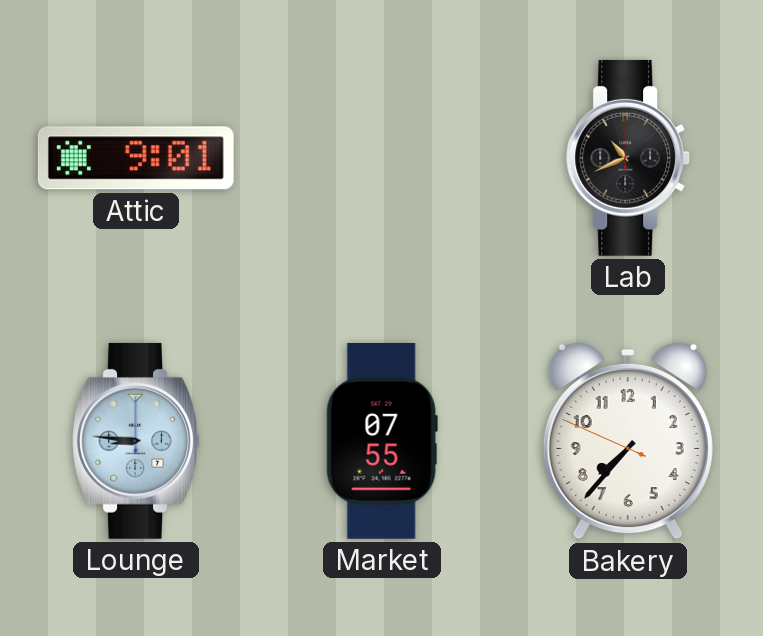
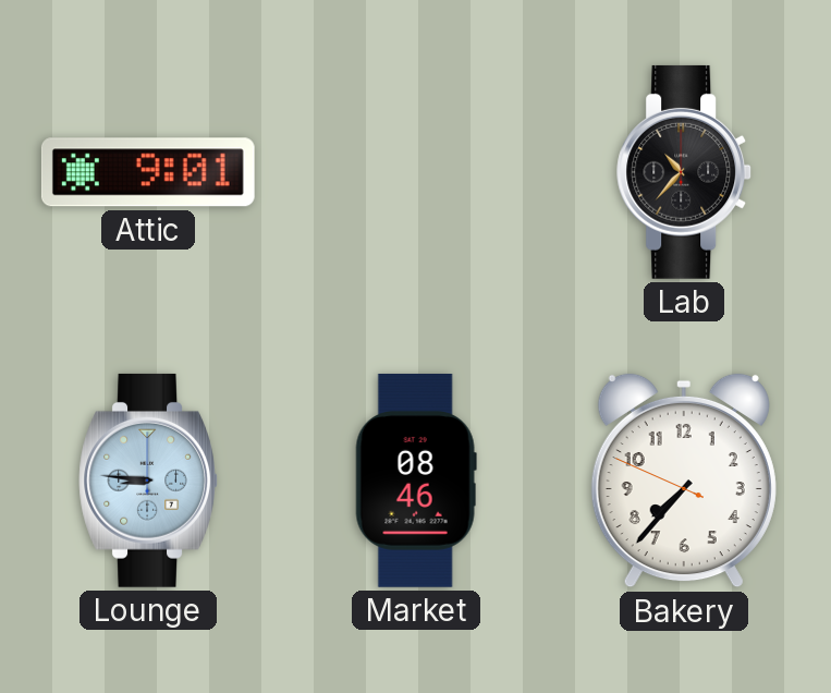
Lab: 10:41 -> 10:37 (685, 172)
Market: 07:55 -> 08:46 (416, 481)
